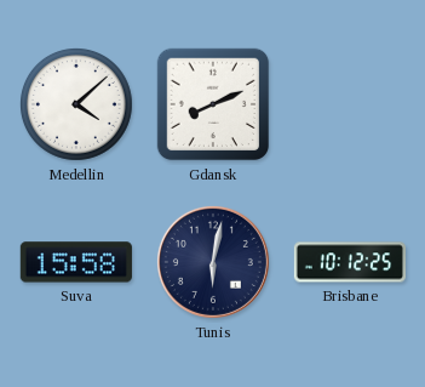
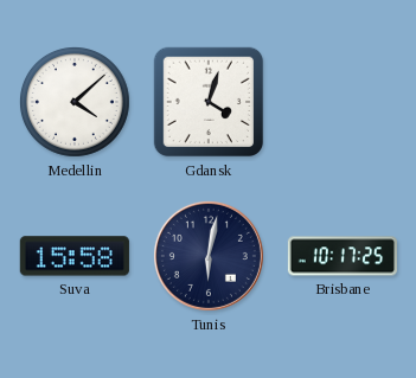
Gdansk: 8:11 -> 4:03 (209, 102)
Brisbane: 10:12 -> 10:17 (341, 256)
